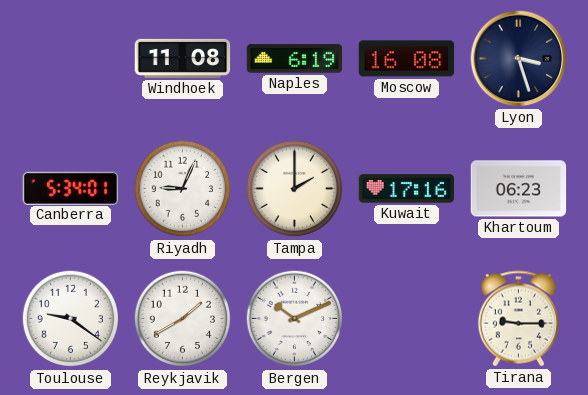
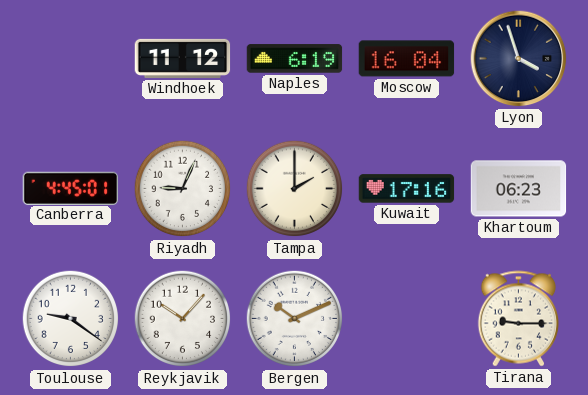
Windhoek: 11:08 -> 11:12 (183, 58)
Moscow: 16:08 -> 16:04 (407, 59)
Lyon: 3:27 -> 3:57 (519, 59)
Canberra: 5:34 -> 4:45 (71, 188)
Reykjavik: 1:40 -> 10:07 (183, 319)
